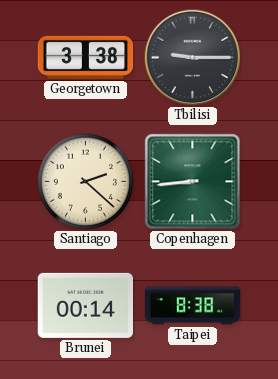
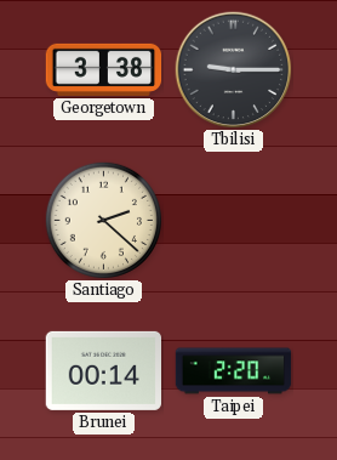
Copenhagen: 8:44 -> none (193, 182)
Taipei: 8:38 -> 2:20 (234, 371)
